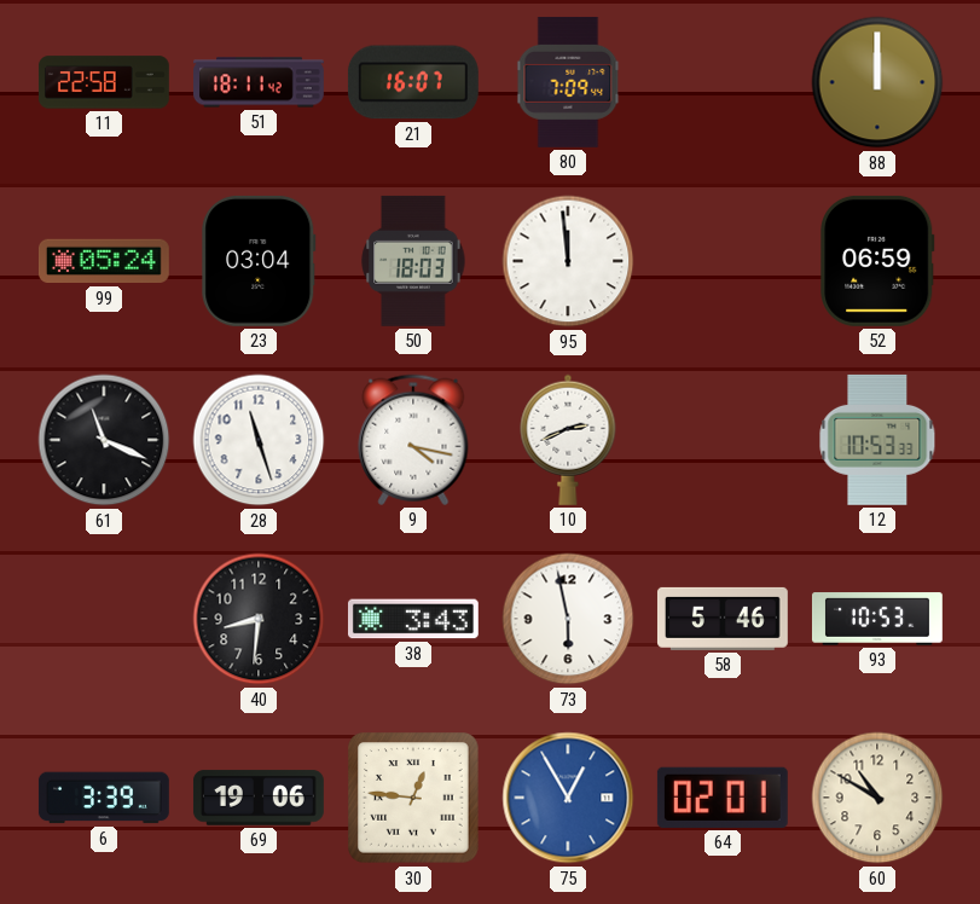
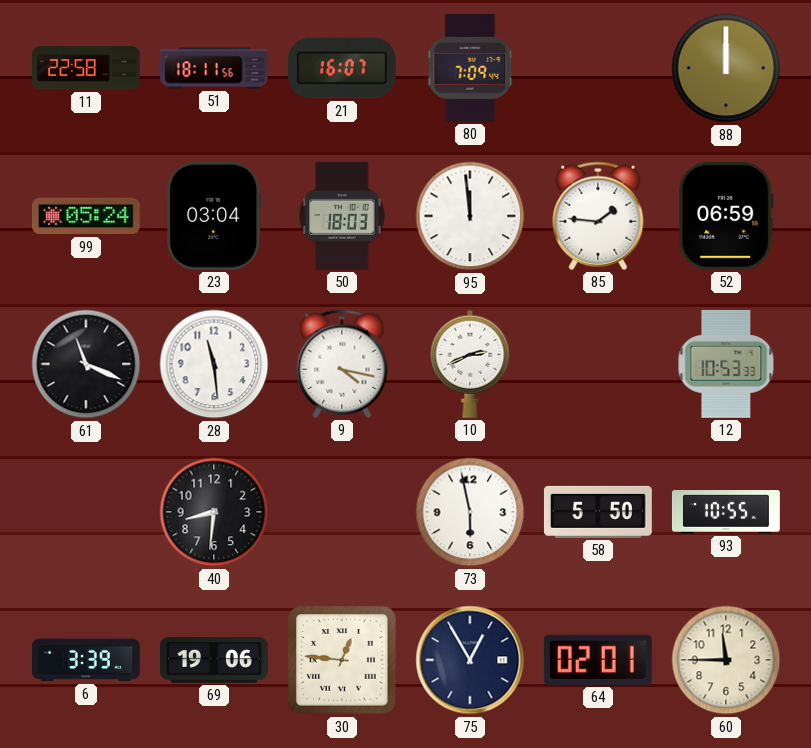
51: 18:11:42 -> 18:11:56 (215, 68)
85: none -> 1:46 (598, 216)
28: 11:27 -> 11:29 (214, 364)
38: 3:43 -> none (413, 619)
58: 5:46 -> 5:50 (598, 512)
93: 10:53 -> 10:55 (726, 512)
75 dial: blue -> navy (470, 660)
60: 10:50 -> 11:45 (726, 660)
